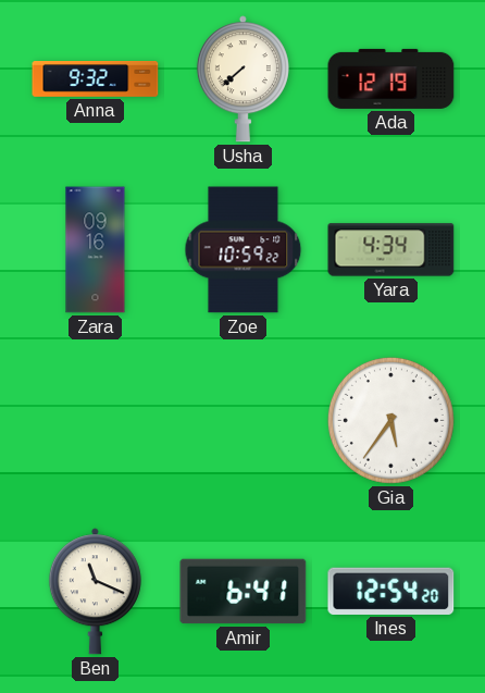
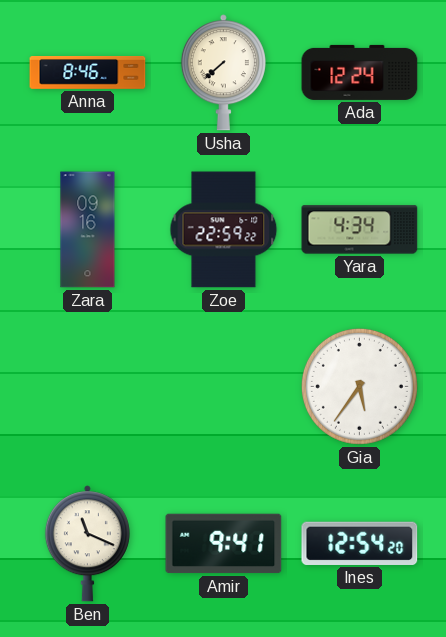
Anna: 9:32 -> 8:46 (88, 73)
Ada: 12:19 -> 12:24 (360, 72)
Zoe: 10:59 -> 22:59 (224, 230)
Amir: 6:41 -> 9:41 (224, 544)
